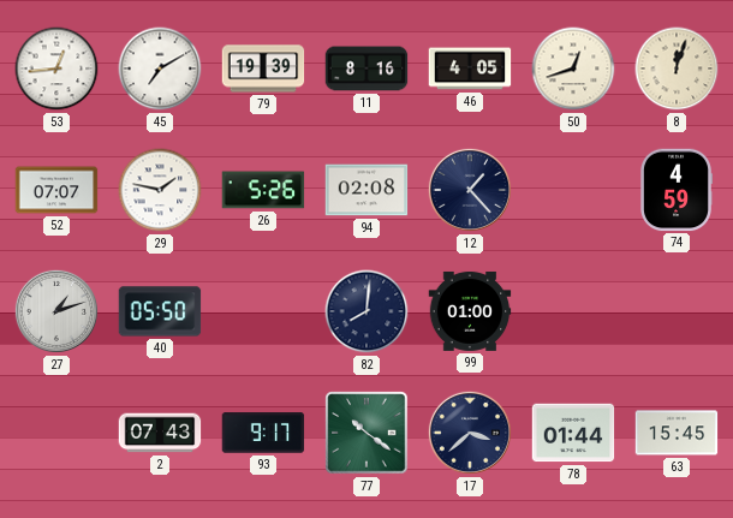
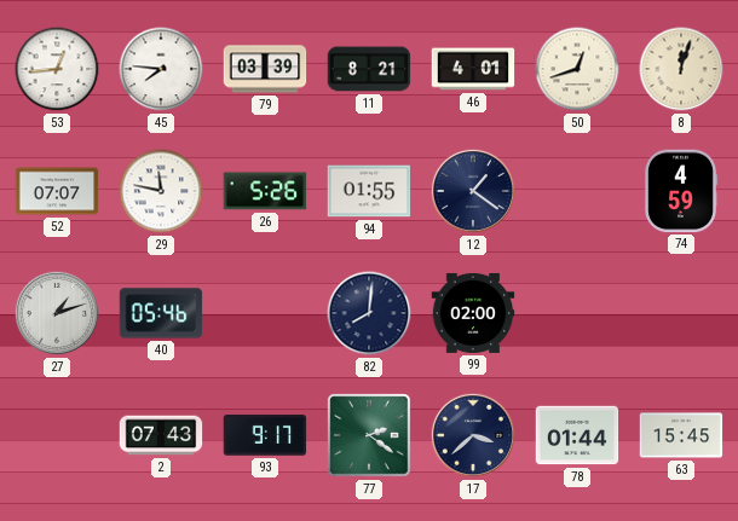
45: 7:10 -> 7:46 (161, 69)
79: 19:39 -> 03:39 (265, 69)
11: 8:16 -> 8:21 (369, 69)
46: 4:05 -> 4:01 (473, 69)
29: 1:47 -> 11:47 (161, 191)
94: 02:08 -> 01:55 (369, 191)
12: 1:23 -> 1:21 (473, 191)
40: 05:50 -> 05:46 (161, 313)
99: 01:00 -> 02:00 (473, 313)
77: 10:21 -> 2:21 (369, 435)
